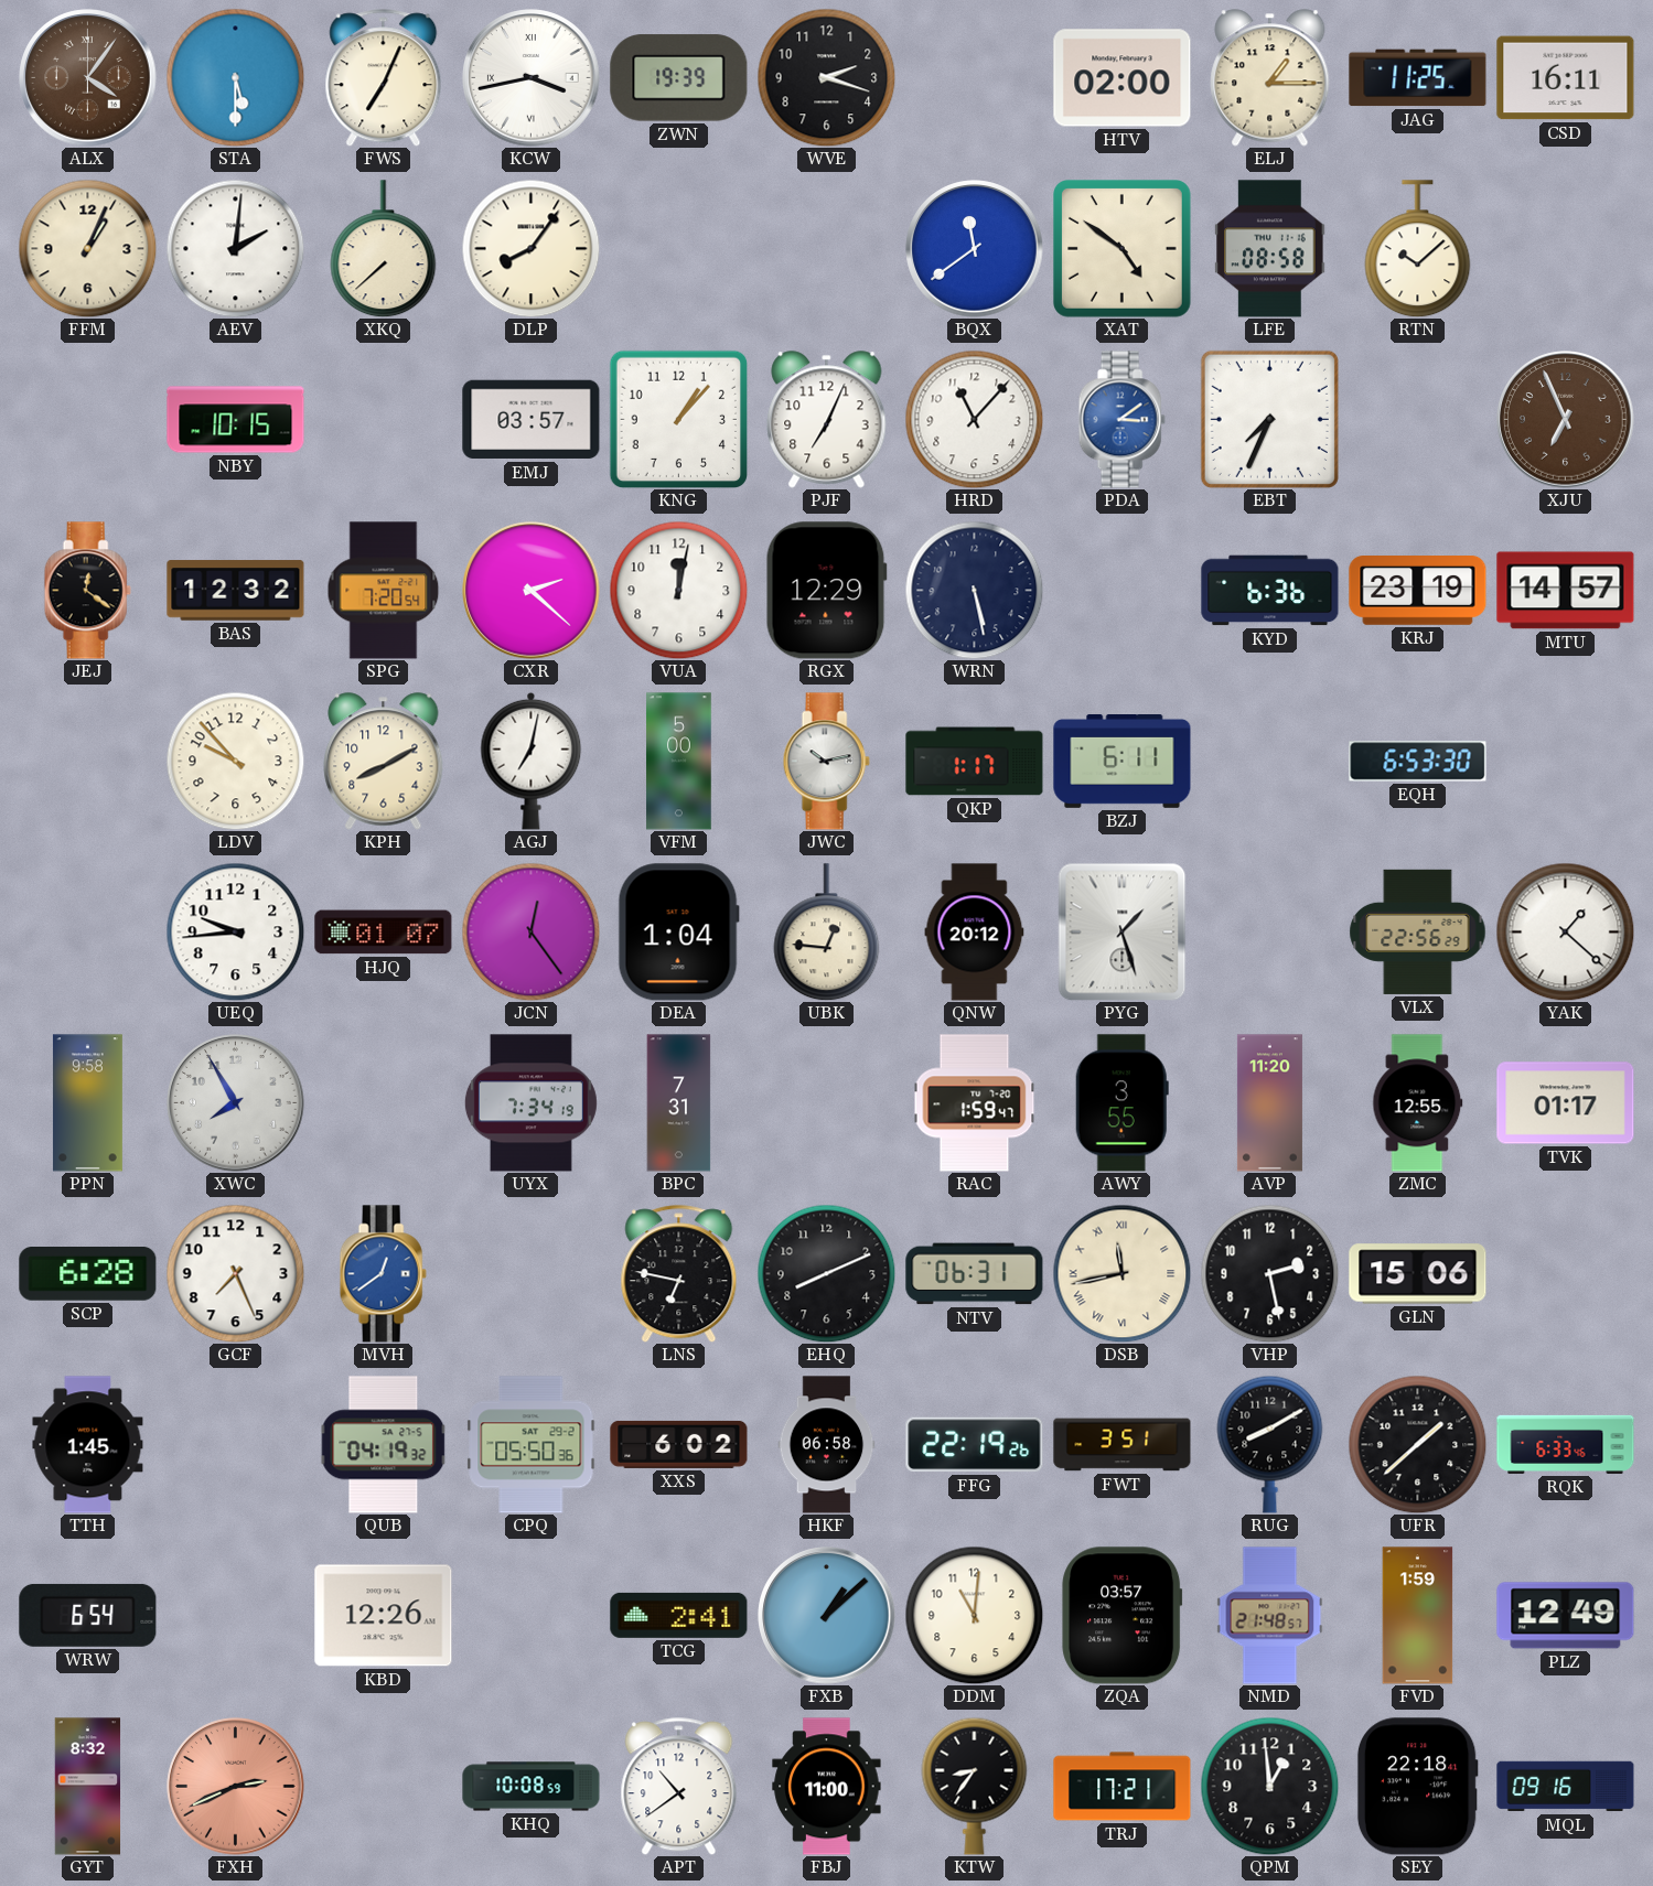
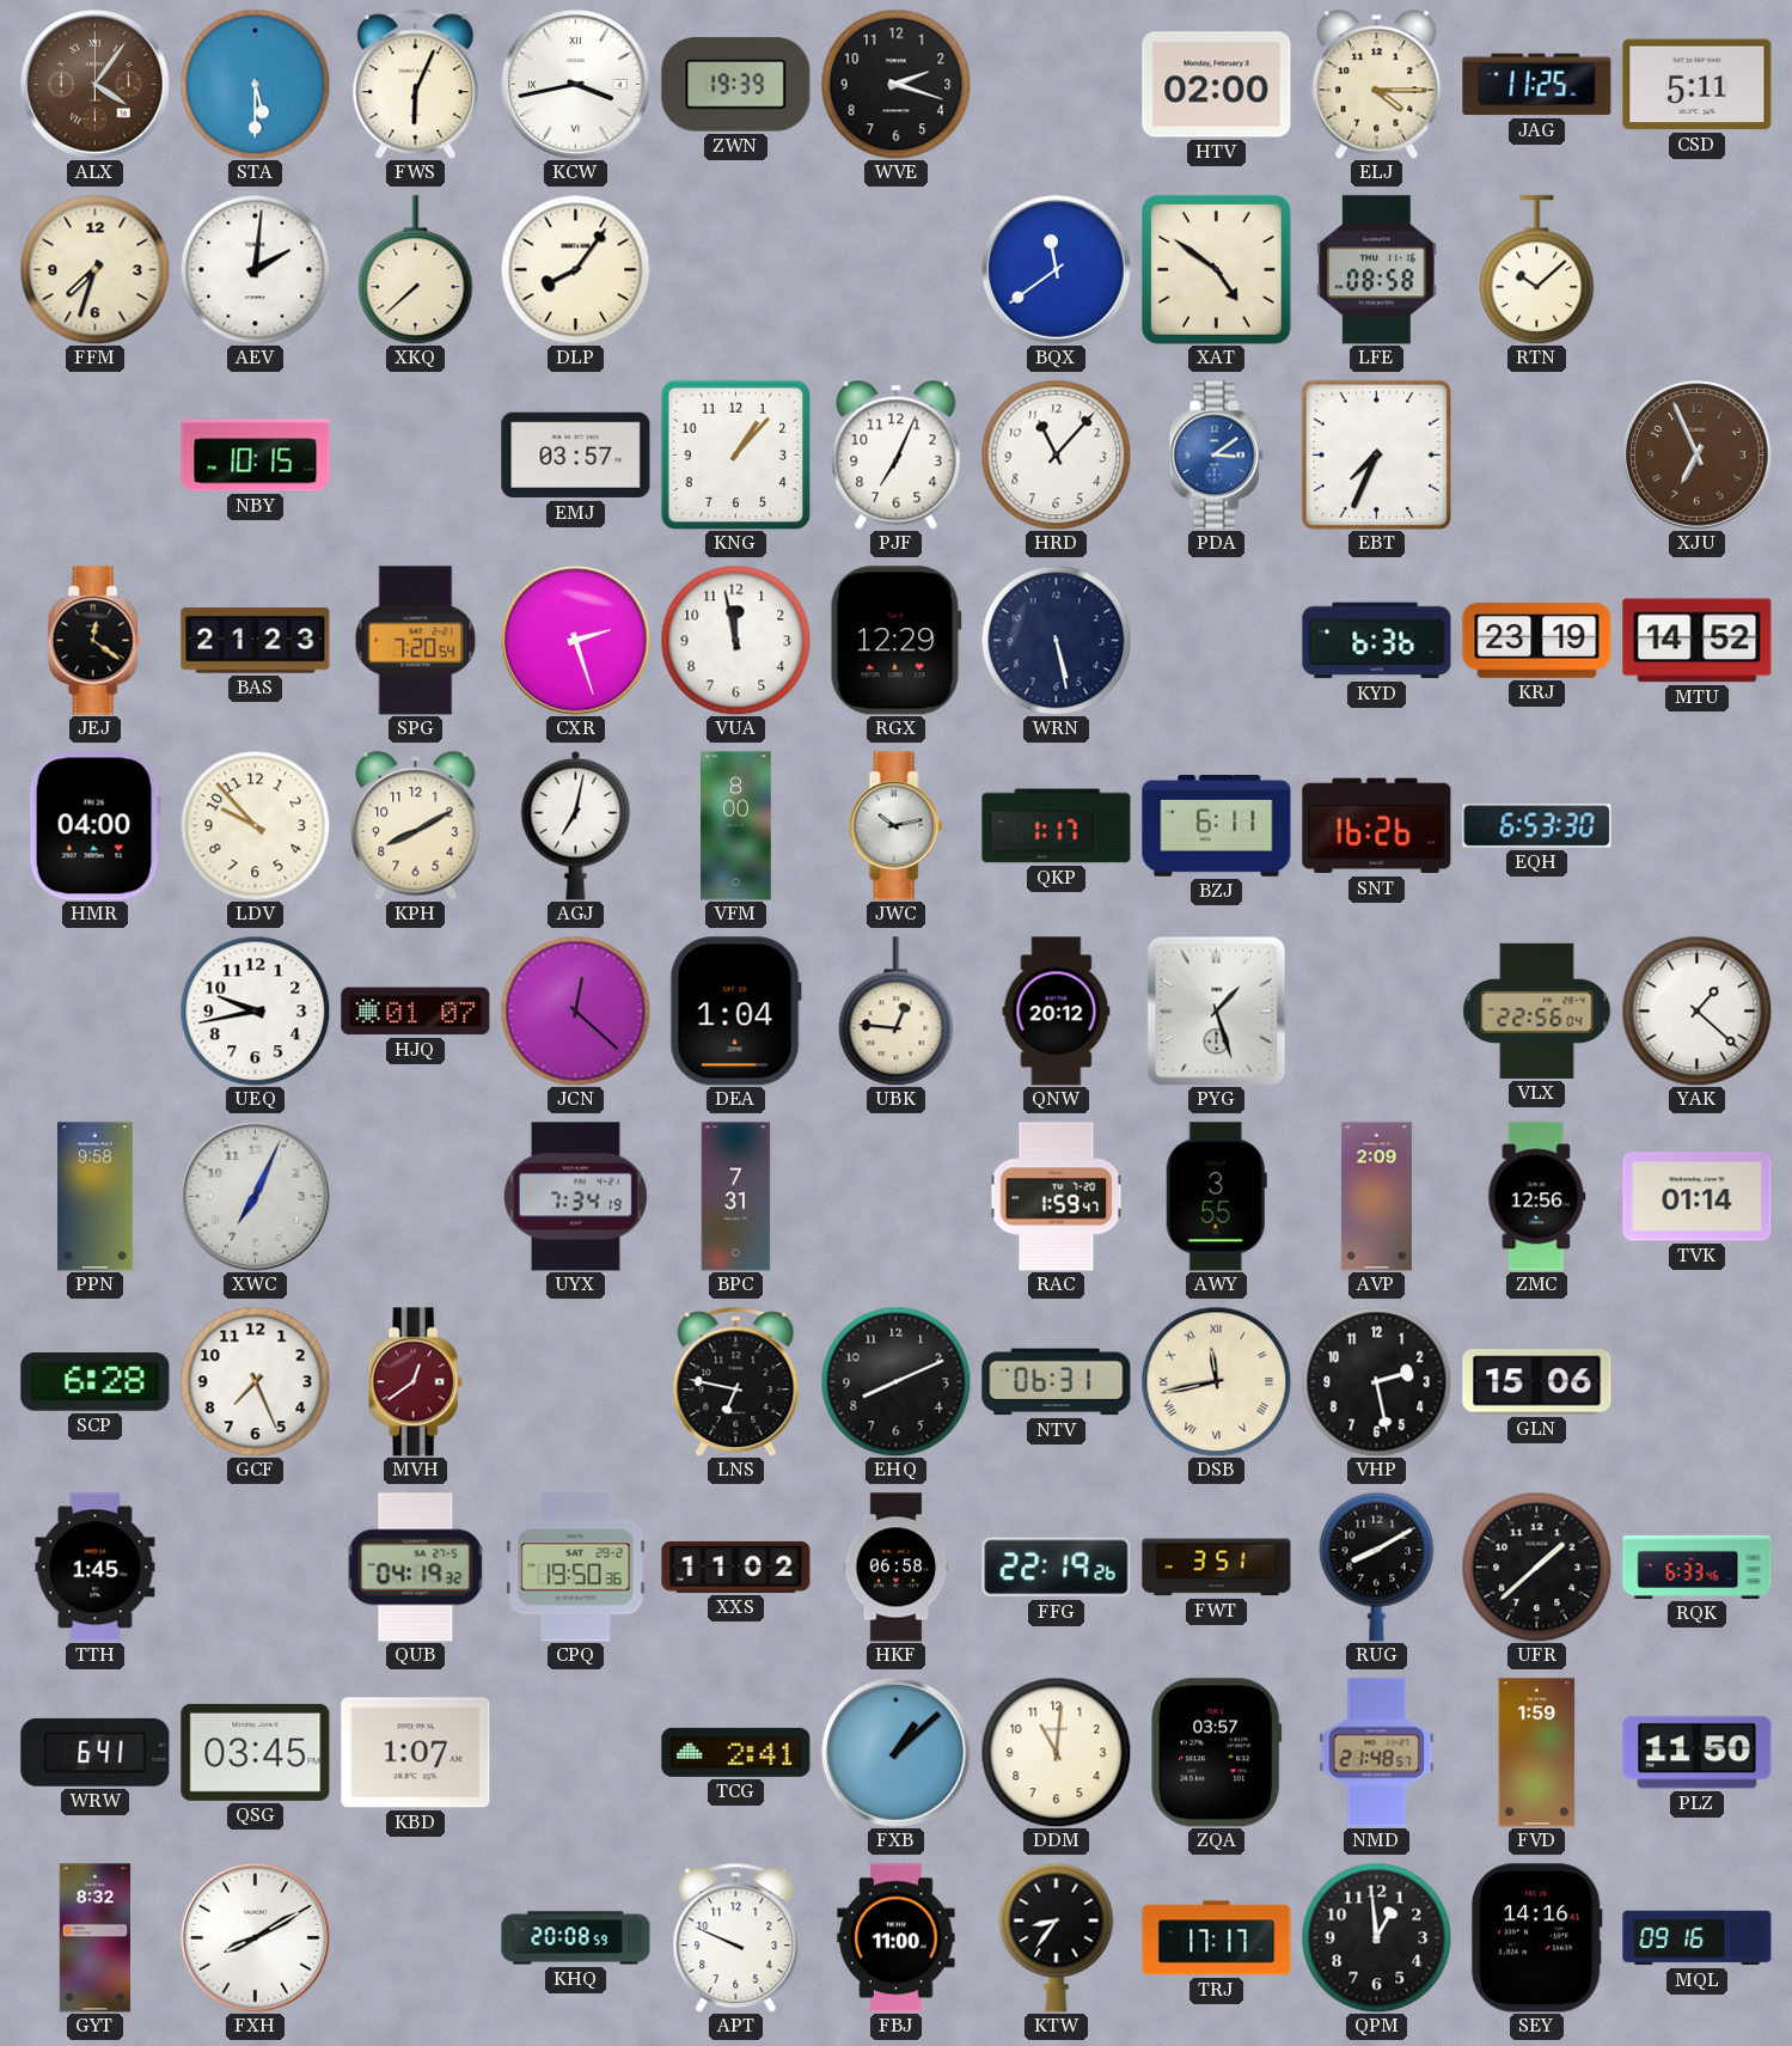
FWS: 7:04 -> 6:04 (416, 85)
ELJ: 1:15 -> 4:15 (1377, 85)
CSD: 16:11 -> 5:11 (1698, 85)
FFM: 1:04 -> 7:33 (94, 269)
BAS: 12:32 -> 21:23 (256, 641)
CXR: 2:22 -> 2:27 (576, 641)
VUA: 12:02 -> 11:58 (735, 640)
MTU: 14:57 -> 14:52 (1698, 641)
HMR: none -> 04:00 (94, 826)
VFM: 5:00 -> 8:00 (736, 826)
SNT: none -> 16:26 (1377, 826)
UEQ: 9:44 -> 9:43 (255, 1010)
JCN: 12:24 -> 12:22 (575, 1010)
VLX: 22:56:29 -> 22:56:04 (1537, 1010)
XWC: 7:55 -> 7:04 (256, 1197)
AVP: 11:20 -> 2:09 (1376, 1197)
ZMC: 12:55 -> 12:56 (1537, 1197)
TVK: 01:17 -> 01:14 (1698, 1197)
MVH dial: blue -> burgundy (415, 1382)
CPQ: 05:50 -> 19:50 (576, 1568)
XXS: 6:02 -> 11:02 (736, 1566)
WRW: 6:54 -> 6:41 (96, 1752)
QSG: none -> 03:45 (256, 1752)
KBD: 12:26 -> 1:07 (416, 1753)
PLZ: 12:49 -> 11:50 (1698, 1753)
FXH: 2:41 -> 8:10 (256, 1938)
FXH dial: salmon -> white (256, 1938)
KHQ: 10:08 -> 20:08 (576, 1938)
APT: 10:39 -> 9:49 (736, 1938)
TRJ: 17:21 -> 17:17 (1217, 1938)
SEY: 22:18 -> 14:16 (1536, 1938)
